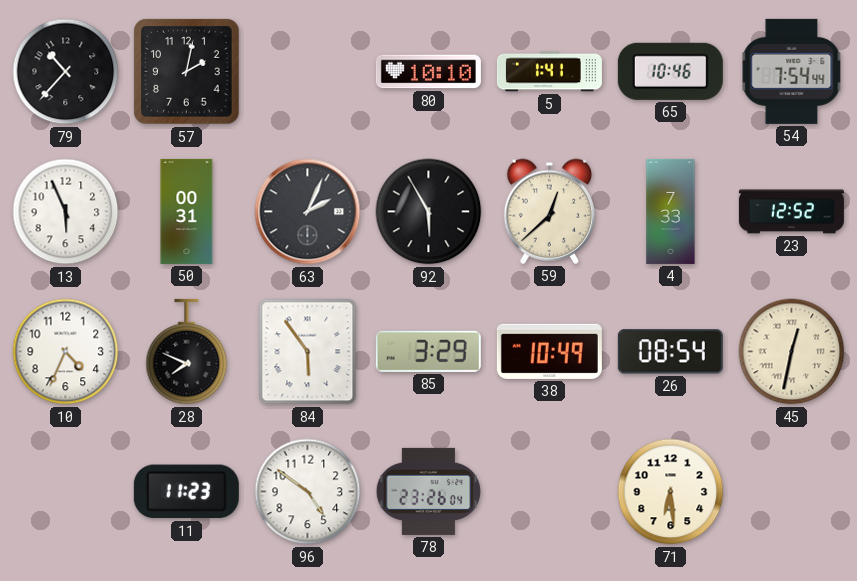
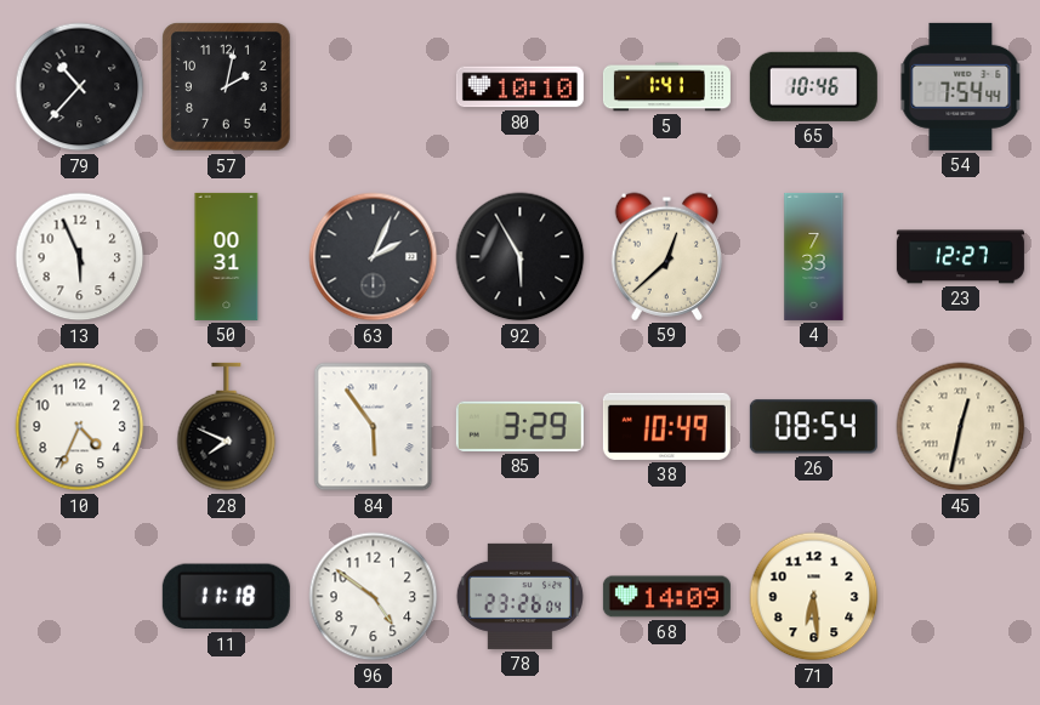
23: 12:52 -> 12:27 (960, 257)
11: 11:23 -> 11:18 (226, 597)
68: none -> 14:09 (666, 597)
